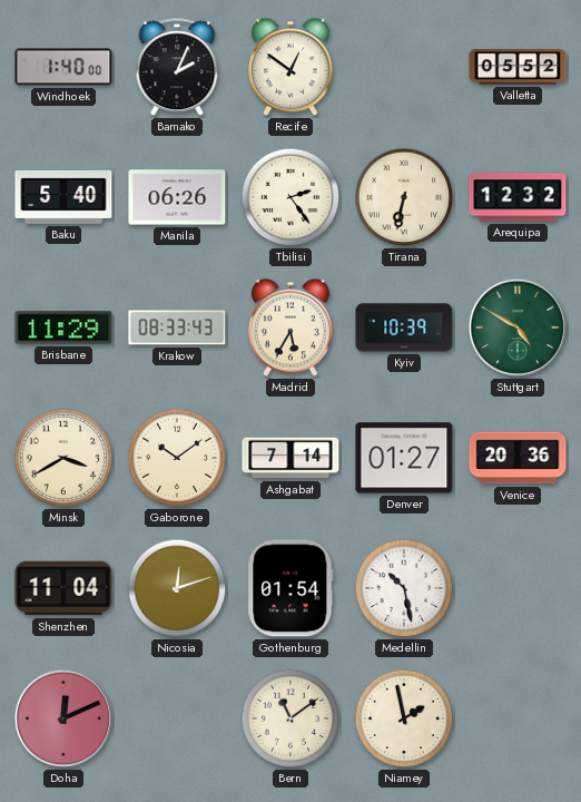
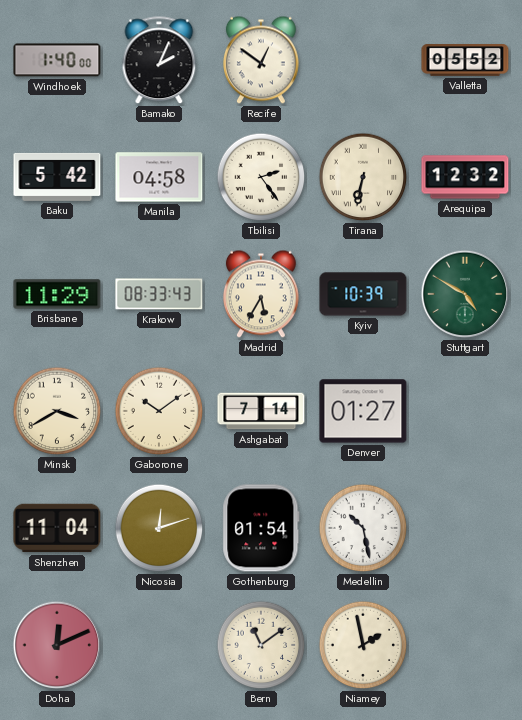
Baku: 5:40 -> 5:42 (57, 177)
Manila: 06:26 -> 04:58 (159, 177)
Venice: 20:36 -> none (518, 458)
